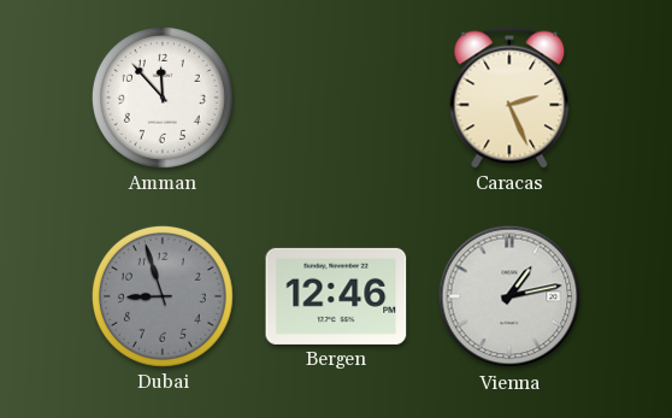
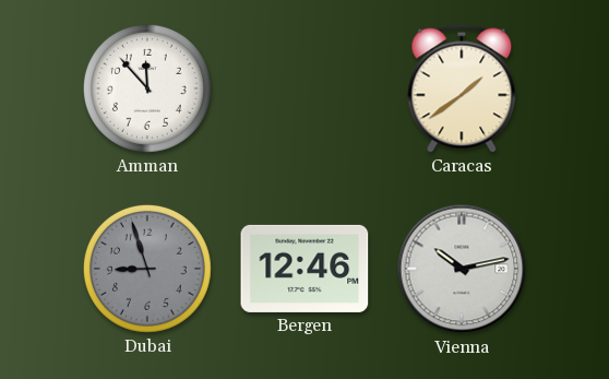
Caracas: 2:26 -> 1:39 (462, 88)
Vienna: 1:13 -> 10:13 (462, 269)
